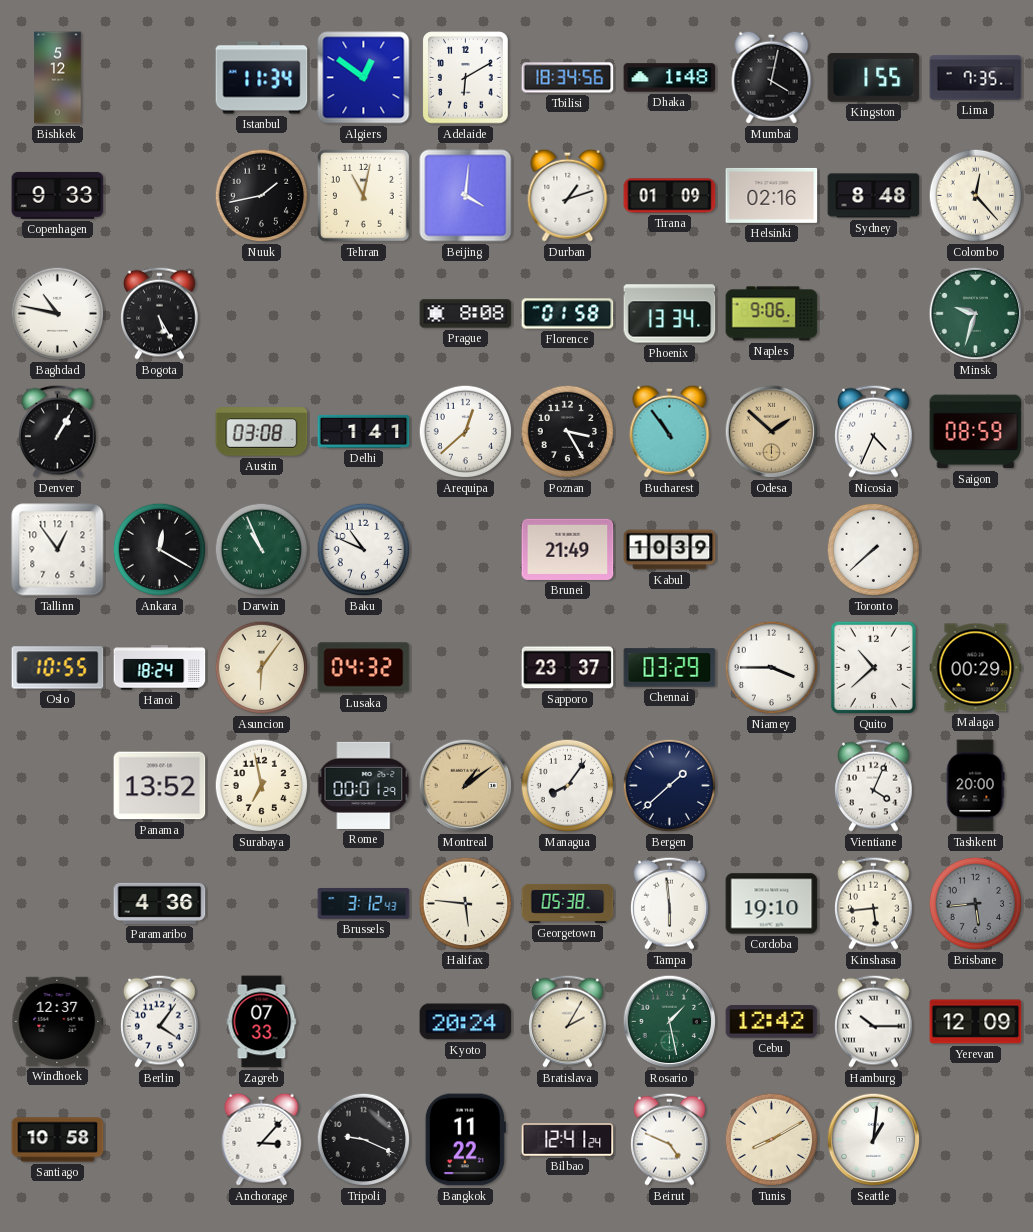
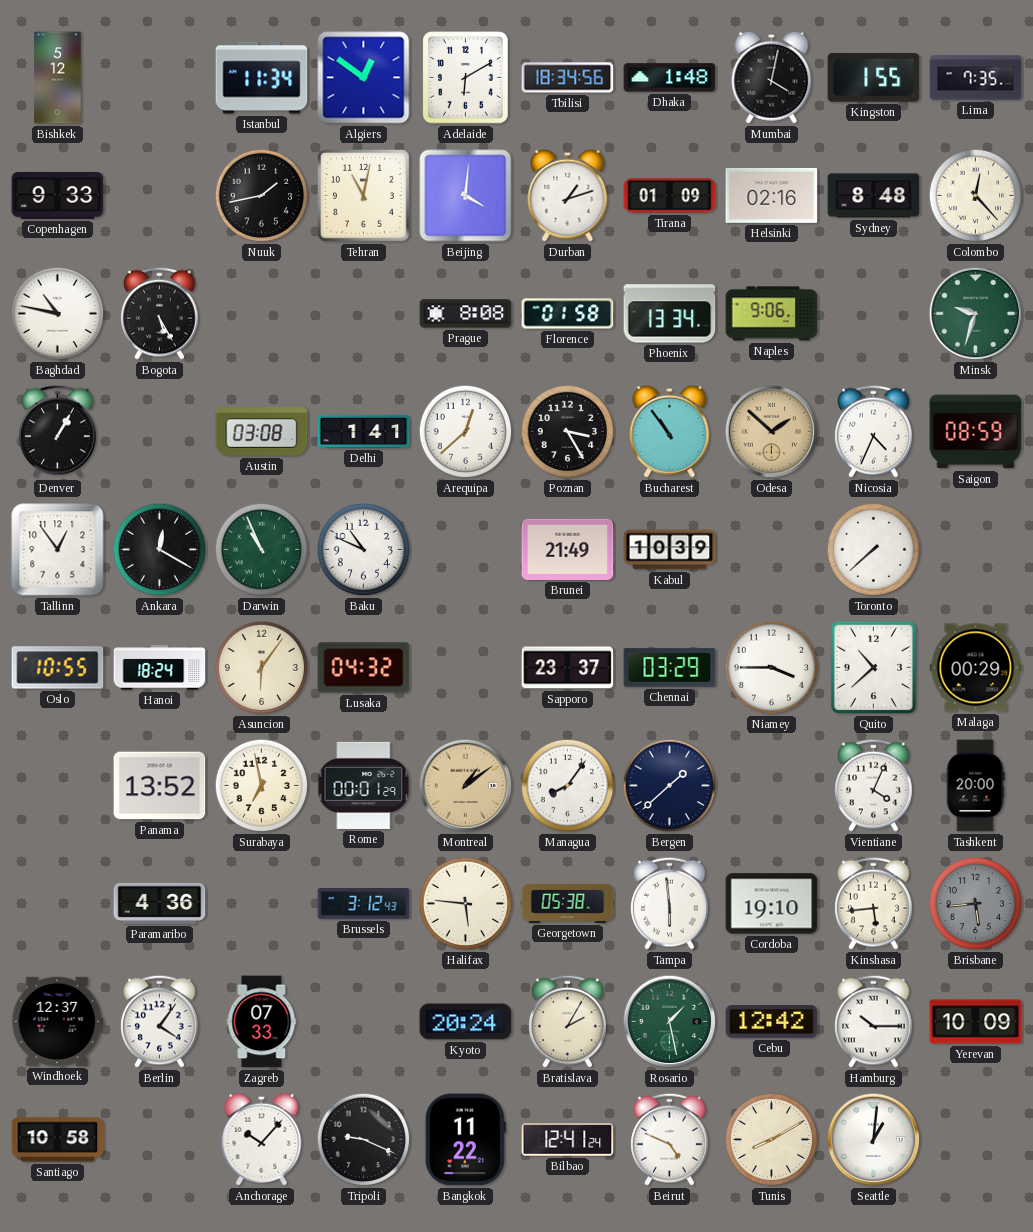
Yerevan: 12:09 -> 10:09 (976, 1022)
Anchorage: 3:07 -> 10:07 (262, 1139)
